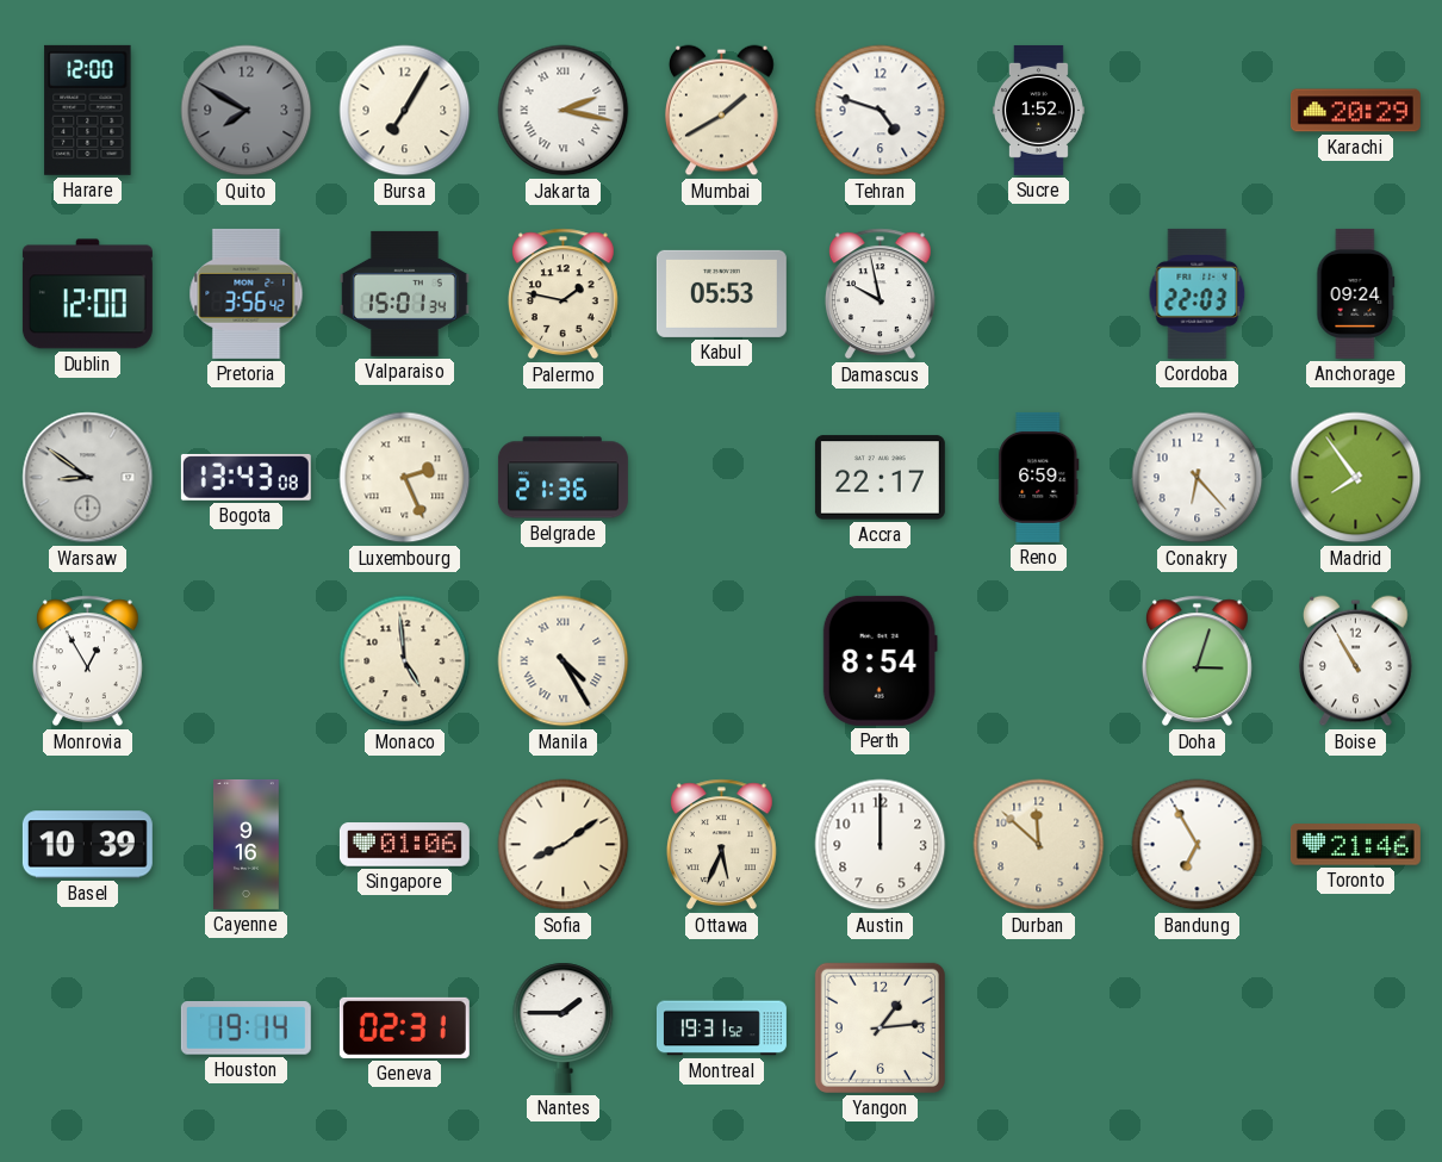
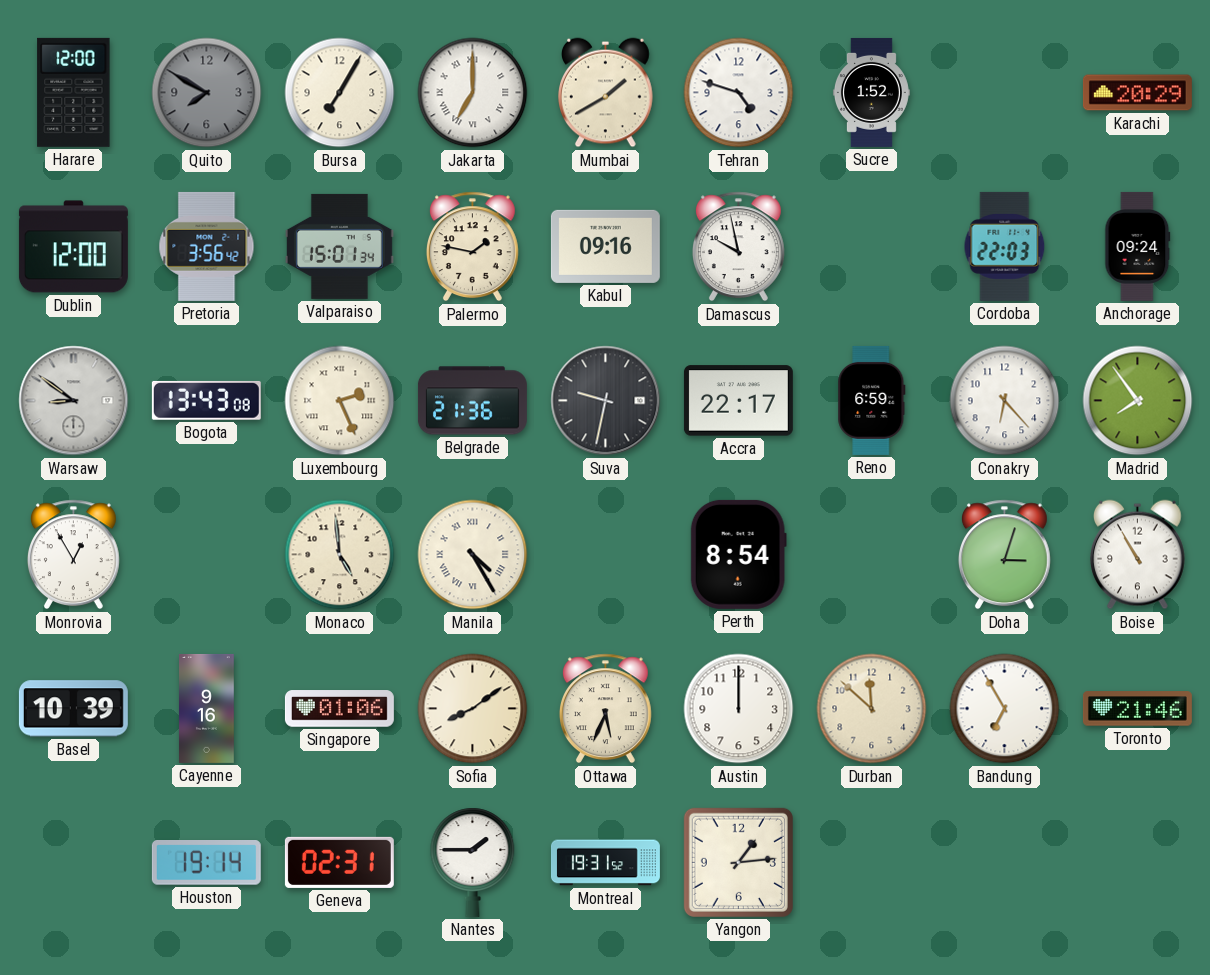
Jakarta: 2:17 -> 7:00 (473, 93)
Kabul: 05:53 -> 09:16 (605, 246)
Suva: none -> 9:32 (606, 401)
